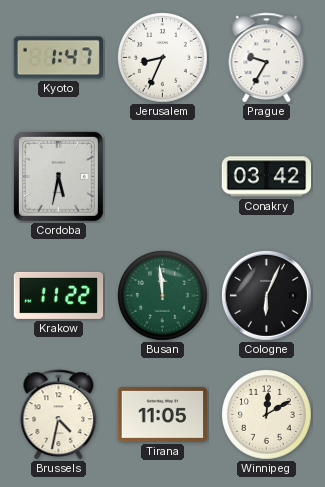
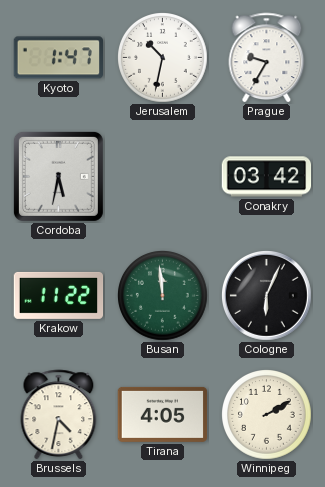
Jerusalem: 8:34 -> 10:32 (163, 58)
Tirana: 11:05 -> 4:05 (163, 414)
Winnipeg: 12:10 -> 2:10 (267, 415)
